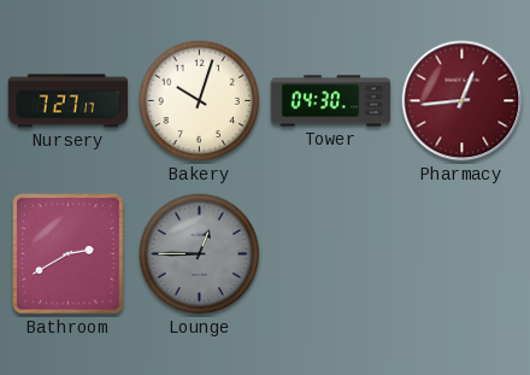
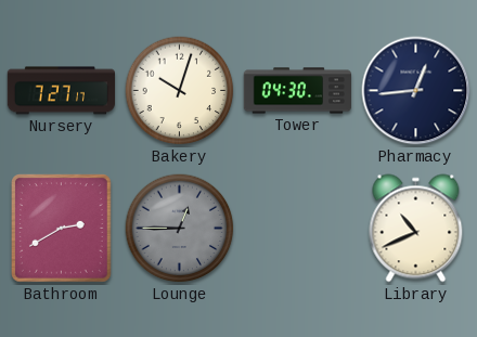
Pharmacy dial: burgundy -> navy (416, 91)
Library: none -> 10:41 (416, 229)
